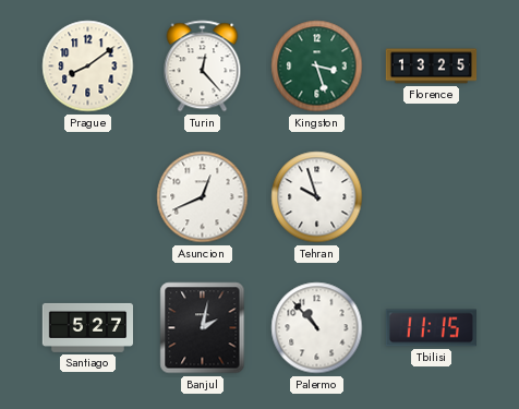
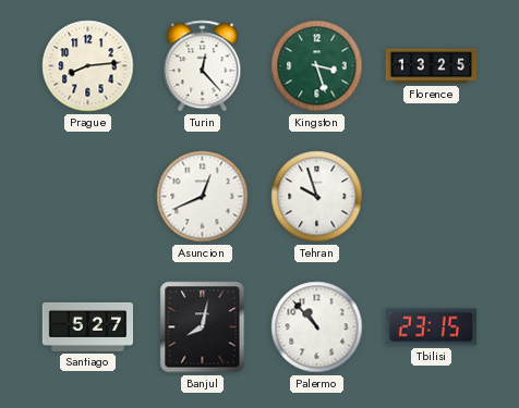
Prague: 8:09 -> 8:14 (88, 66)
Banjul: 2:02 -> 8:02 (203, 327)
Tbilisi: 11:15 -> 23:15 (431, 327)
